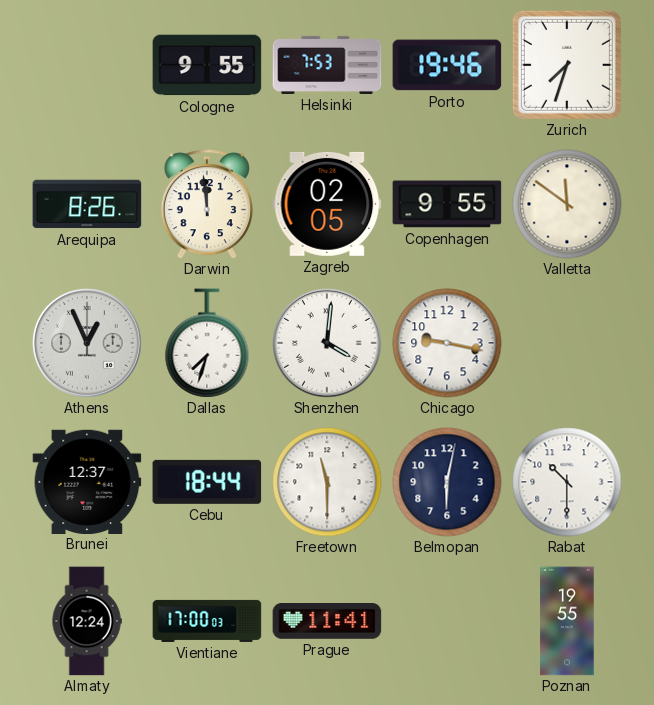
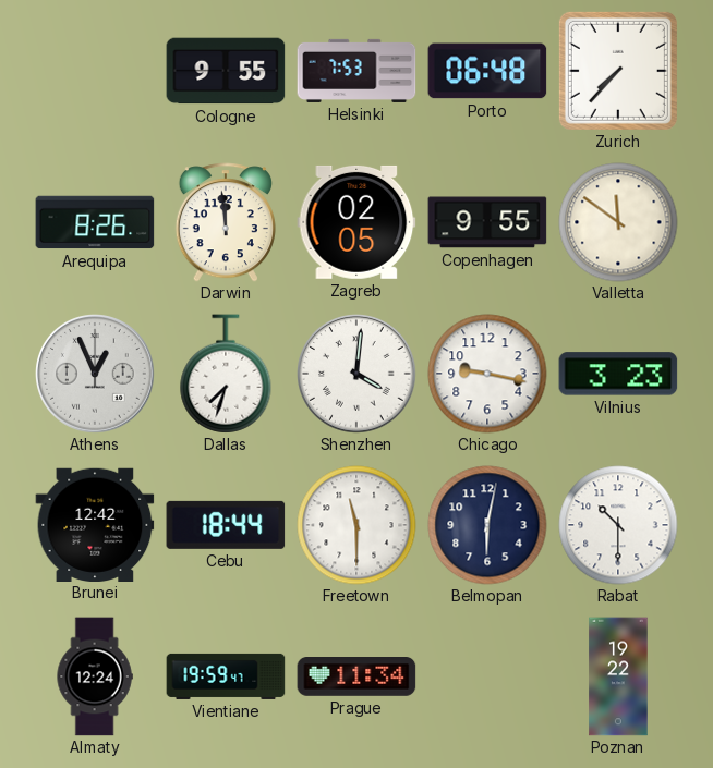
Porto: 19:46 -> 06:48 (487, 71)
Zurich: 7:33 -> 7:37 (618, 71)
Vilnius: none -> 3:23 (618, 374)
Brunei: 12:37 -> 12:42 (95, 524)
Vientiane: 17:00 -> 19:59 (226, 676)
Prague: 11:41 -> 11:34 (356, 678)
Poznan: 19:55 -> 19:22 (618, 676)
